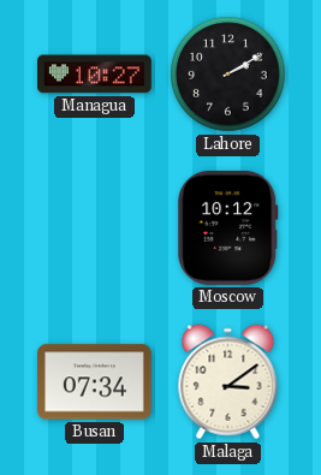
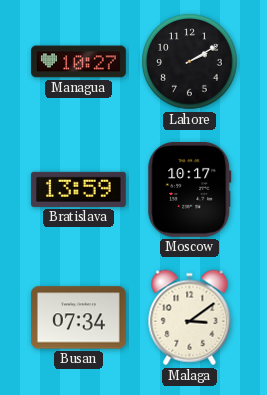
Bratislava: none -> 13:59 (78, 189)
Moscow: 10:12 -> 10:17 (190, 189)
